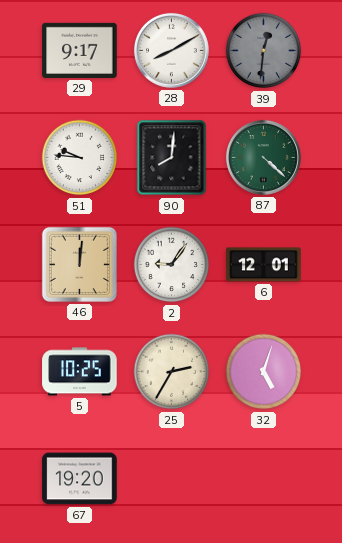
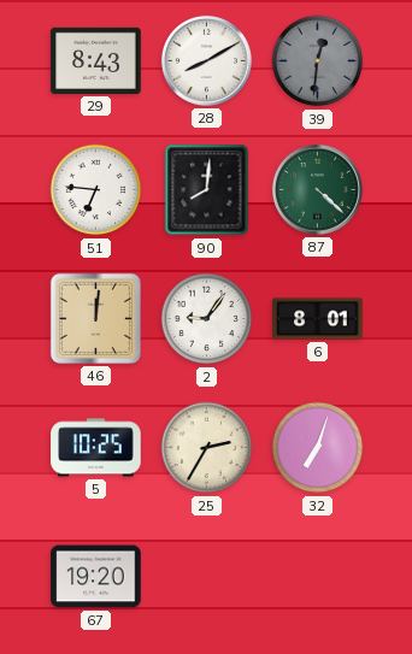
29: 9:17 -> 8:43 (96, 60)
51: 9:46 -> 6:46 (96, 190)
6: 12:01 -> 8:01 (318, 319)
32: 5:03 -> 7:03 (318, 448)
